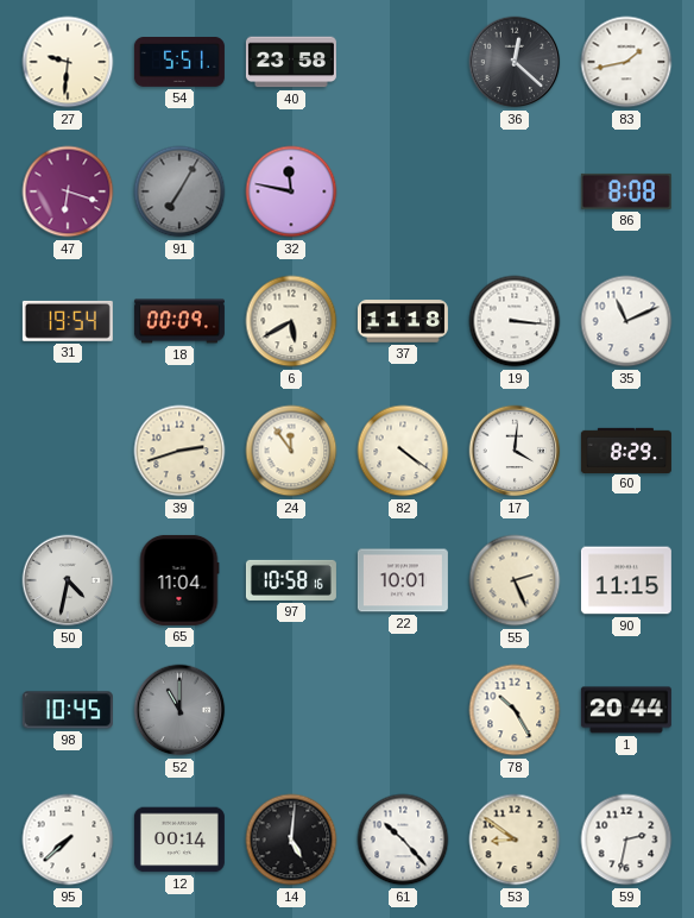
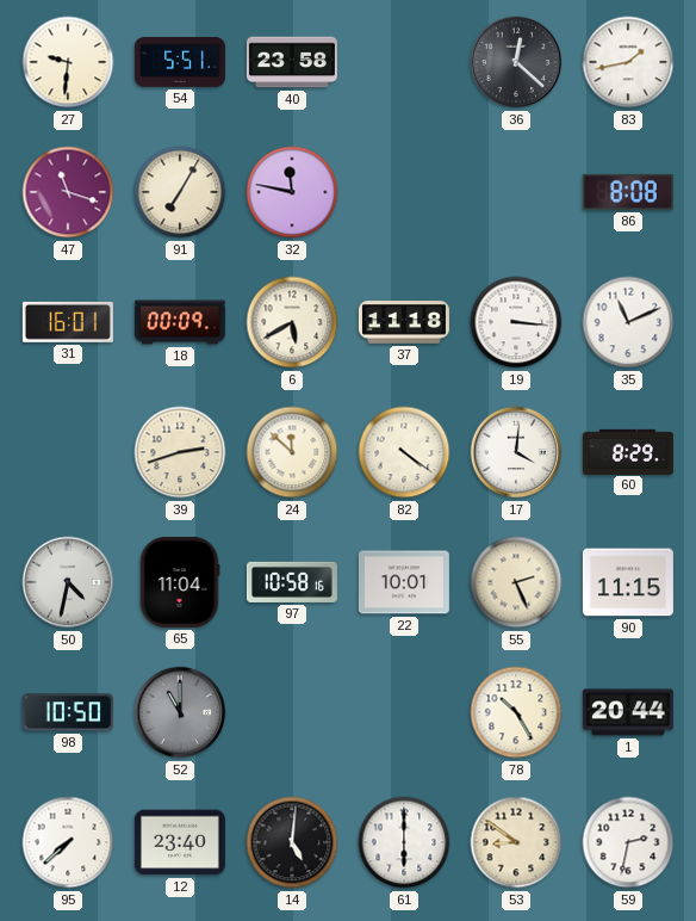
47: 6:18 -> 11:18 (68, 192)
91 dial: grey -> cream (180, 192)
31: 19:54 -> 16:01 (68, 322)
24: 11:54 -> 11:52 (292, 452)
98: 10:45 -> 10:50 (68, 712)
12: 00:14 -> 23:40 (180, 842)
61: 10:23 -> 6:00 (404, 842)
